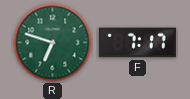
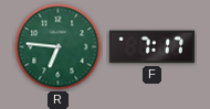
R: 6:48 -> 6:46 (59, 47)
